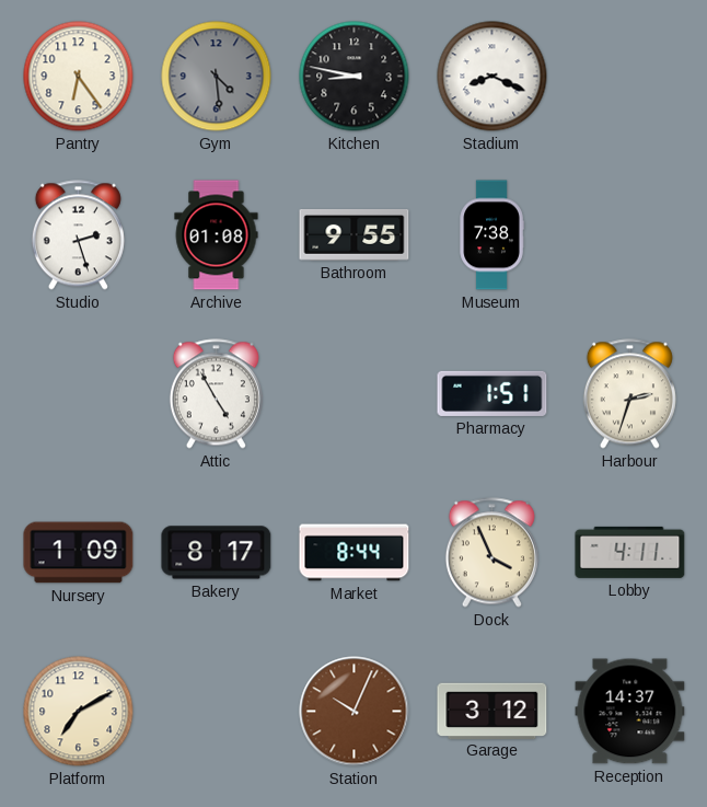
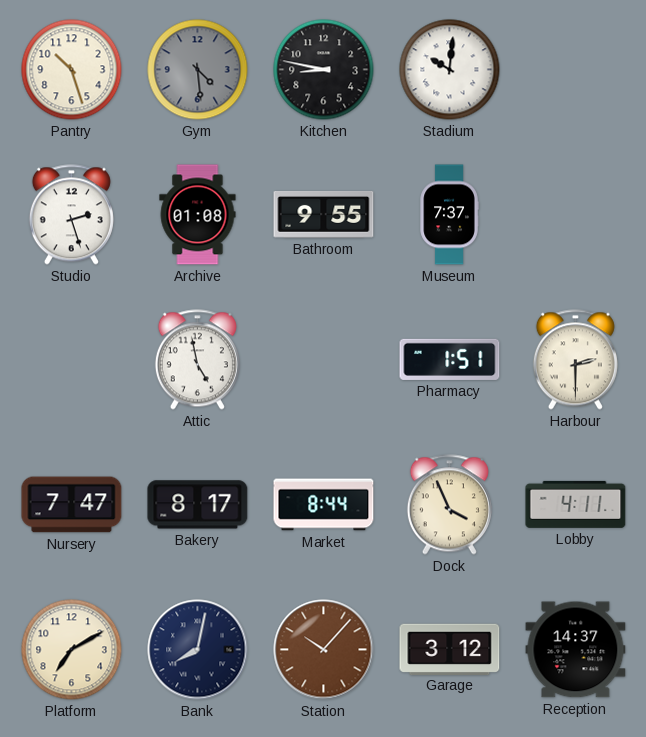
Pantry: 6:24 -> 10:27 (72, 70)
Stadium: 8:19 -> 10:01 (450, 70)
Museum: 7:38 -> 7:37 (449, 215)
Attic: 4:55 -> 4:58 (197, 360)
Harbour: 2:33 -> 2:30 (575, 360)
Nursery: 1:09 -> 7:47 (72, 505)
Bank: none -> 8:02 (198, 650)
Station: 10:04 -> 10:07 (324, 650)
